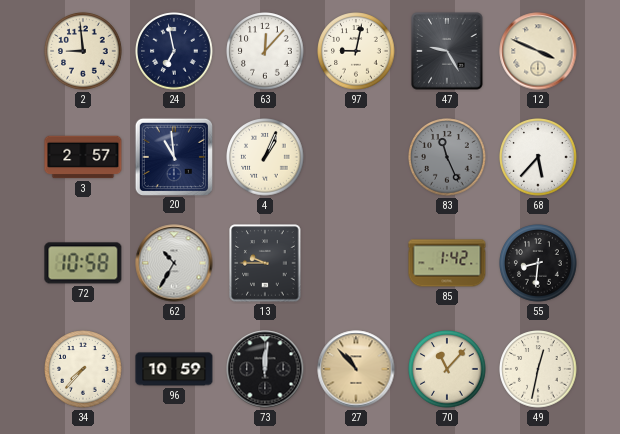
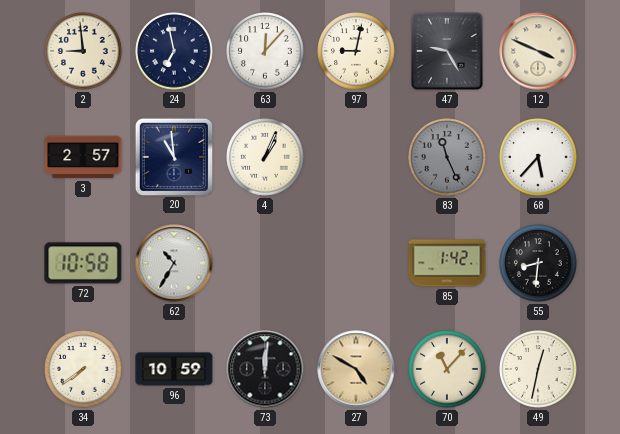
13: 9:45 -> none (265, 263)
34: 7:37 -> 7:39 (83, 369)
27: 10:53 -> 4:50 (356, 369)
